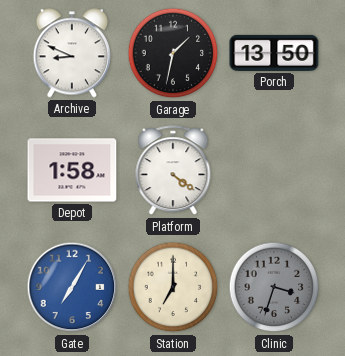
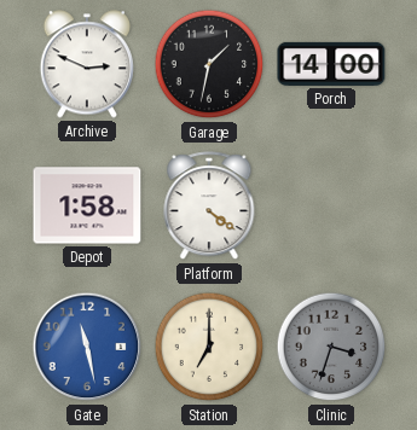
Archive: 8:49 -> 2:49 (87, 64)
Porch: 13:50 -> 14:00 (331, 64)
Gate: 7:05 -> 11:28 (87, 347)
